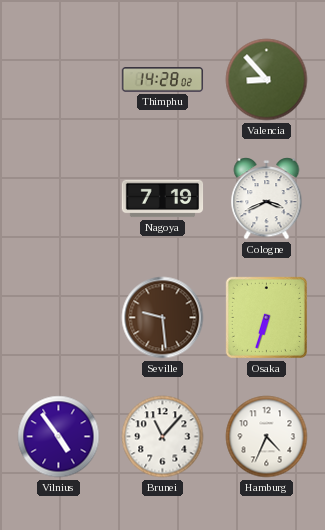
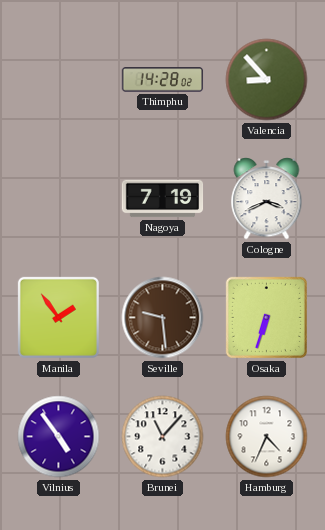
Manila: none -> 1:54 (58, 317)
